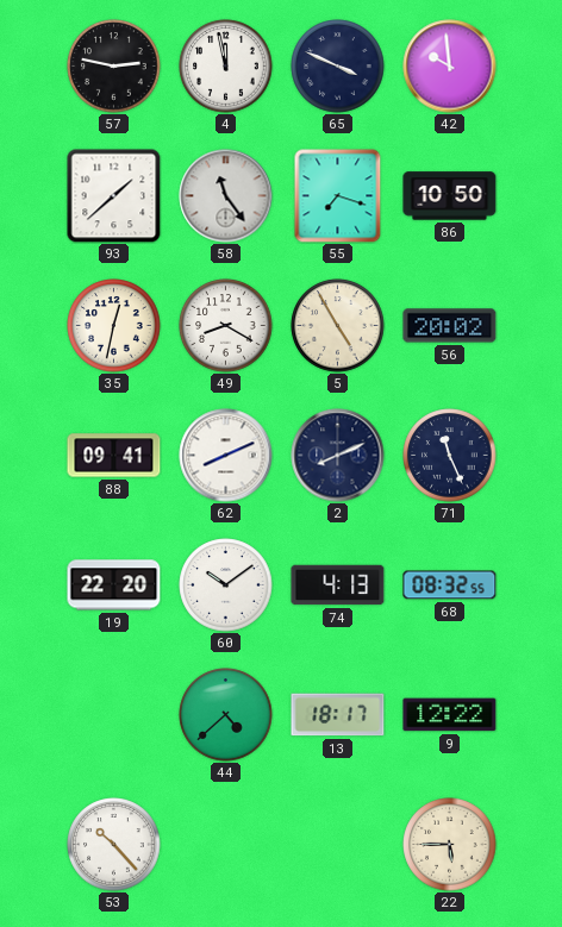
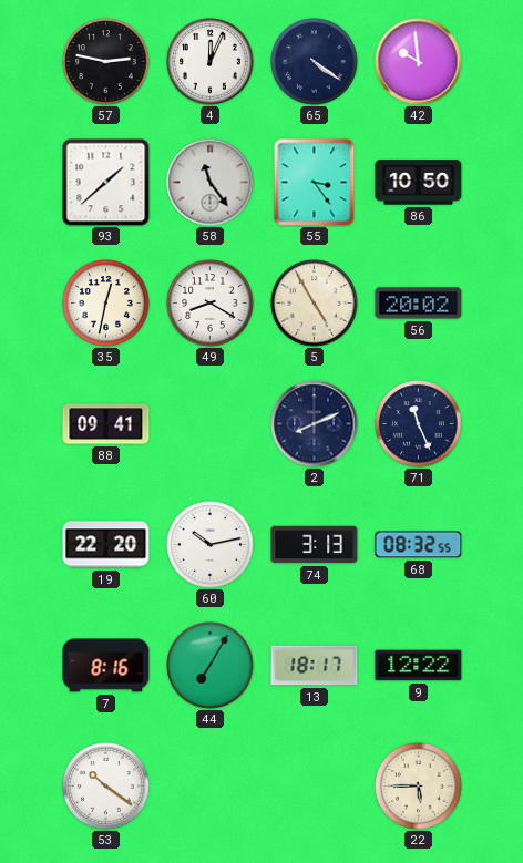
4: 11:58 -> 12:04 (211, 62)
65: 3:49 -> 4:21 (315, 62)
55: 7:18 -> 3:24 (315, 183)
62: 8:11 -> none (226, 456)
60: 10:09 -> 10:13 (211, 545)
74: 4:13 -> 3:13 (315, 545)
7: none -> 8:16 (106, 666)
44: 4:38 -> 7:05 (211, 666)
53: 10:23 -> 10:21 (106, 787)
